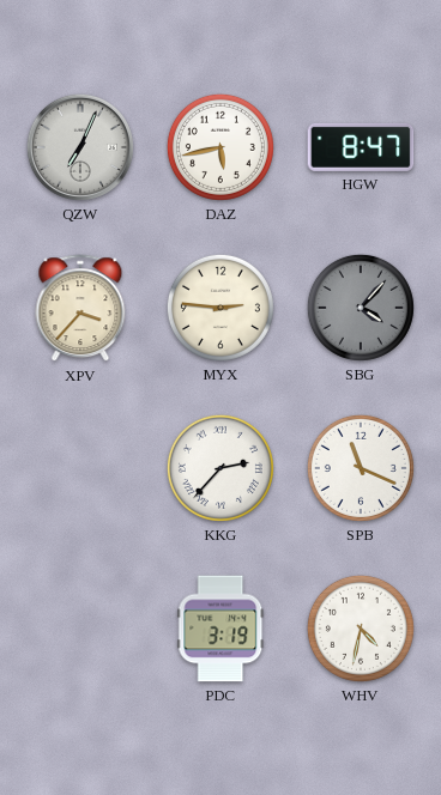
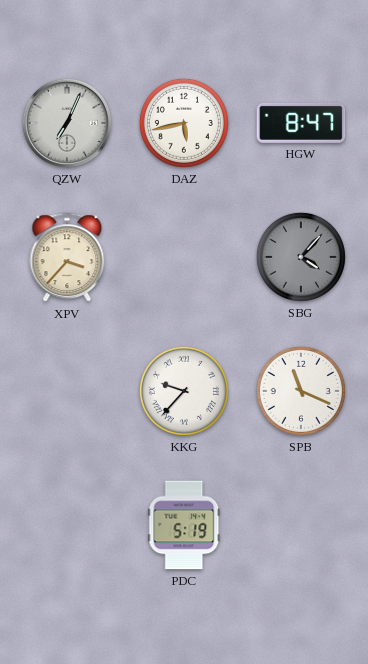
MYX: 2:46 -> none (220, 308)
KKG: 2:37 -> 9:37 (184, 391)
PDC: 3:19 -> 5:19 (184, 525)
WHV: 4:32 -> none (361, 629)
